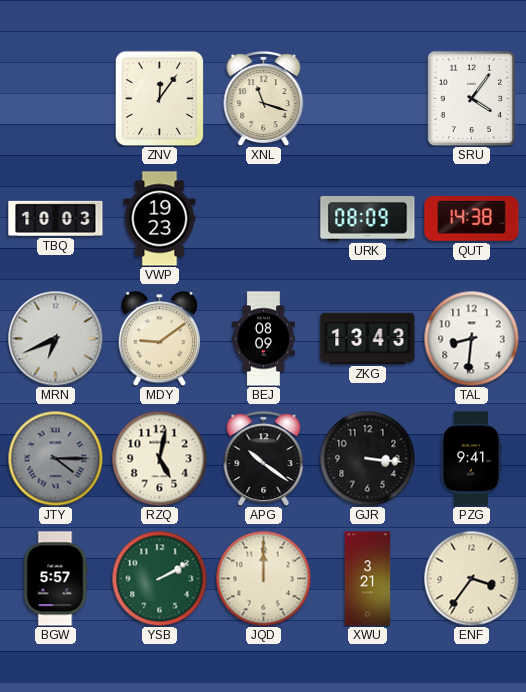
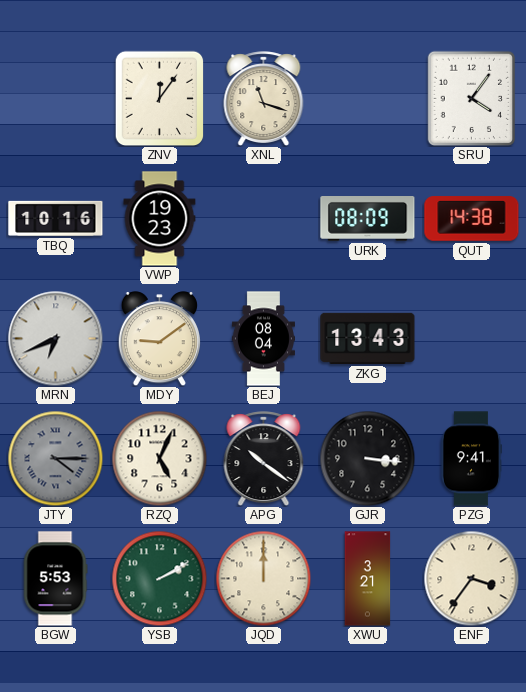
TBQ: 10:03 -> 10:16 (56, 218)
BEJ: 08:09 -> 08:04 (263, 339)
TAL: 8:31 -> none (471, 338)
RZQ: 5:02 -> 5:04 (159, 458)
BGW: 5:57 -> 5:53 (55, 579)
